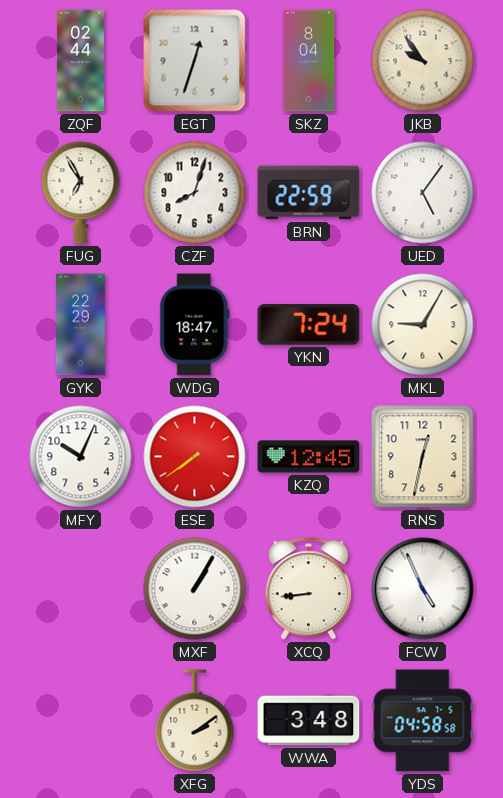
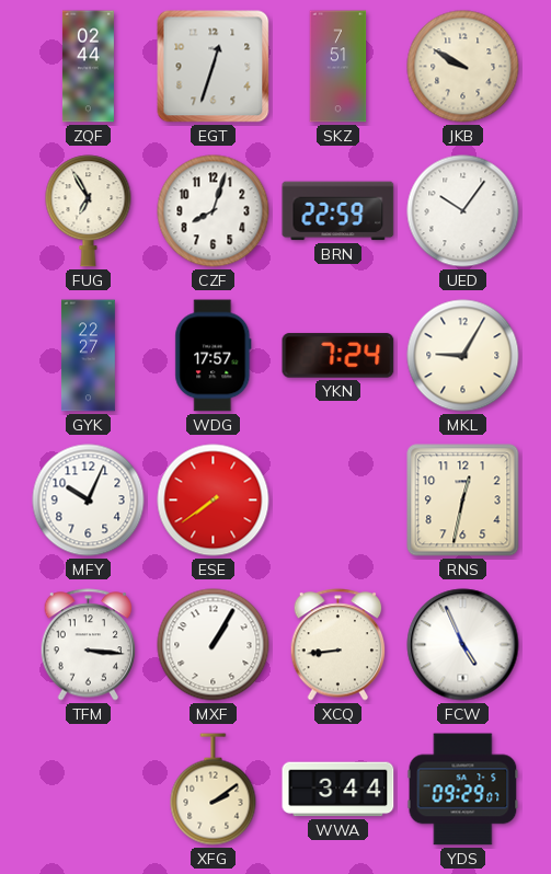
SKZ: 8:04 -> 7:51 (338, 67)
JKB: 9:54 -> 9:50 (463, 67)
UED: 5:06 -> 10:06 (463, 211)
GYK: 22:29 -> 22:27 (88, 356)
WDG: 18:47 -> 17:57 (214, 356)
KZQ: 12:45 -> none (309, 457)
TFM: none -> 3:16 (89, 645)
WWA: 3:48 -> 3:44 (338, 790)
YDS: 04:58 -> 09:29 (463, 790)
